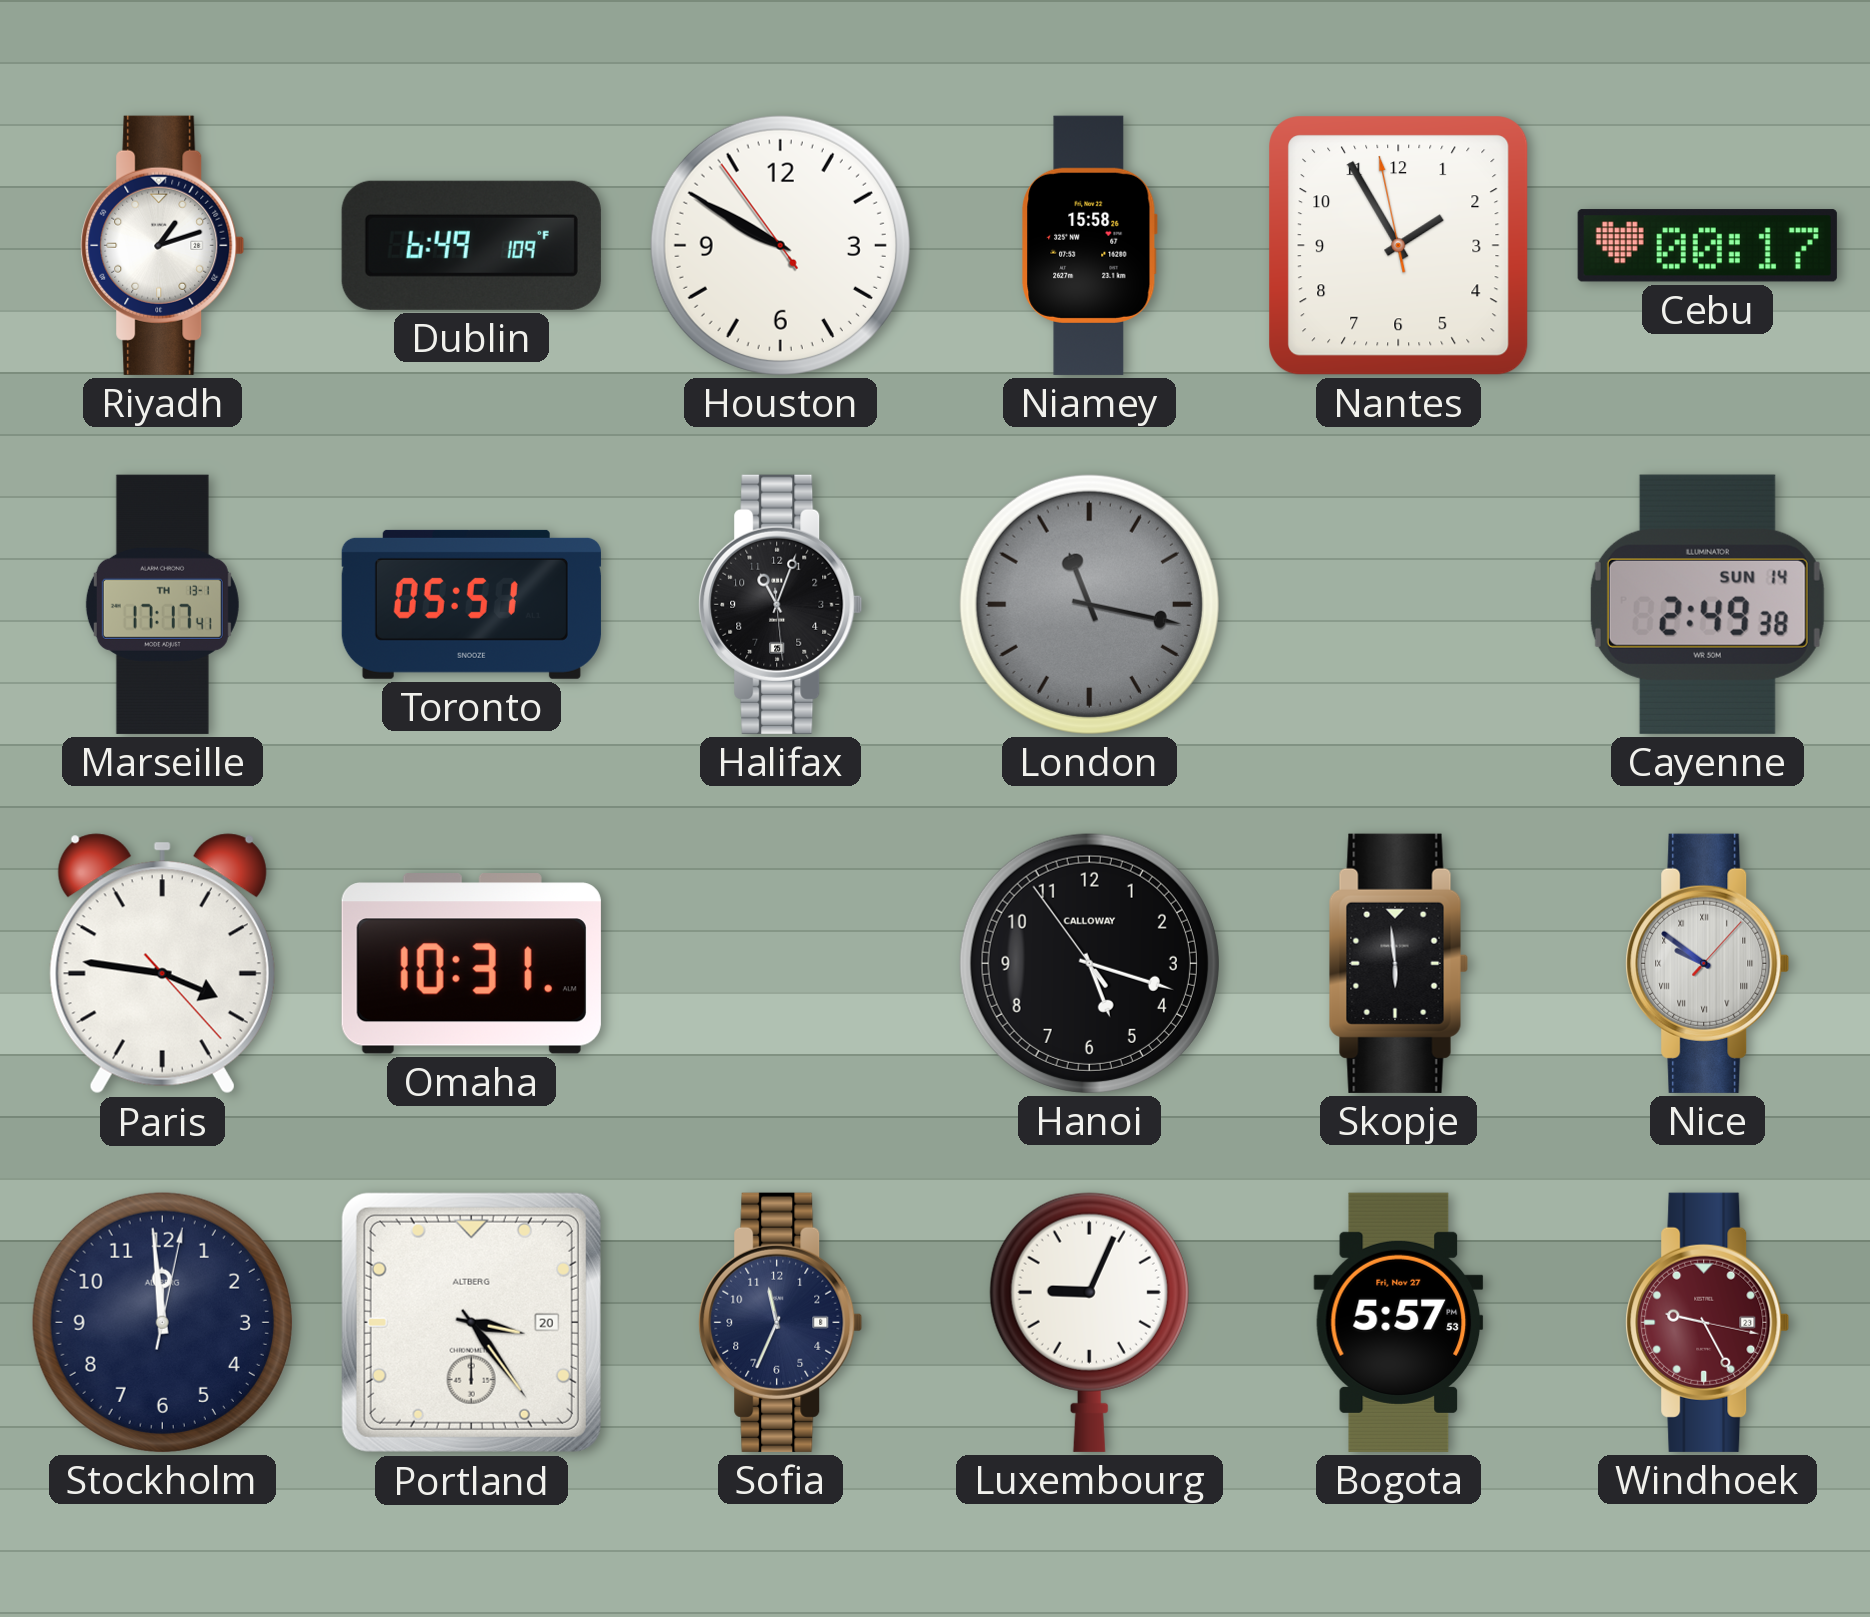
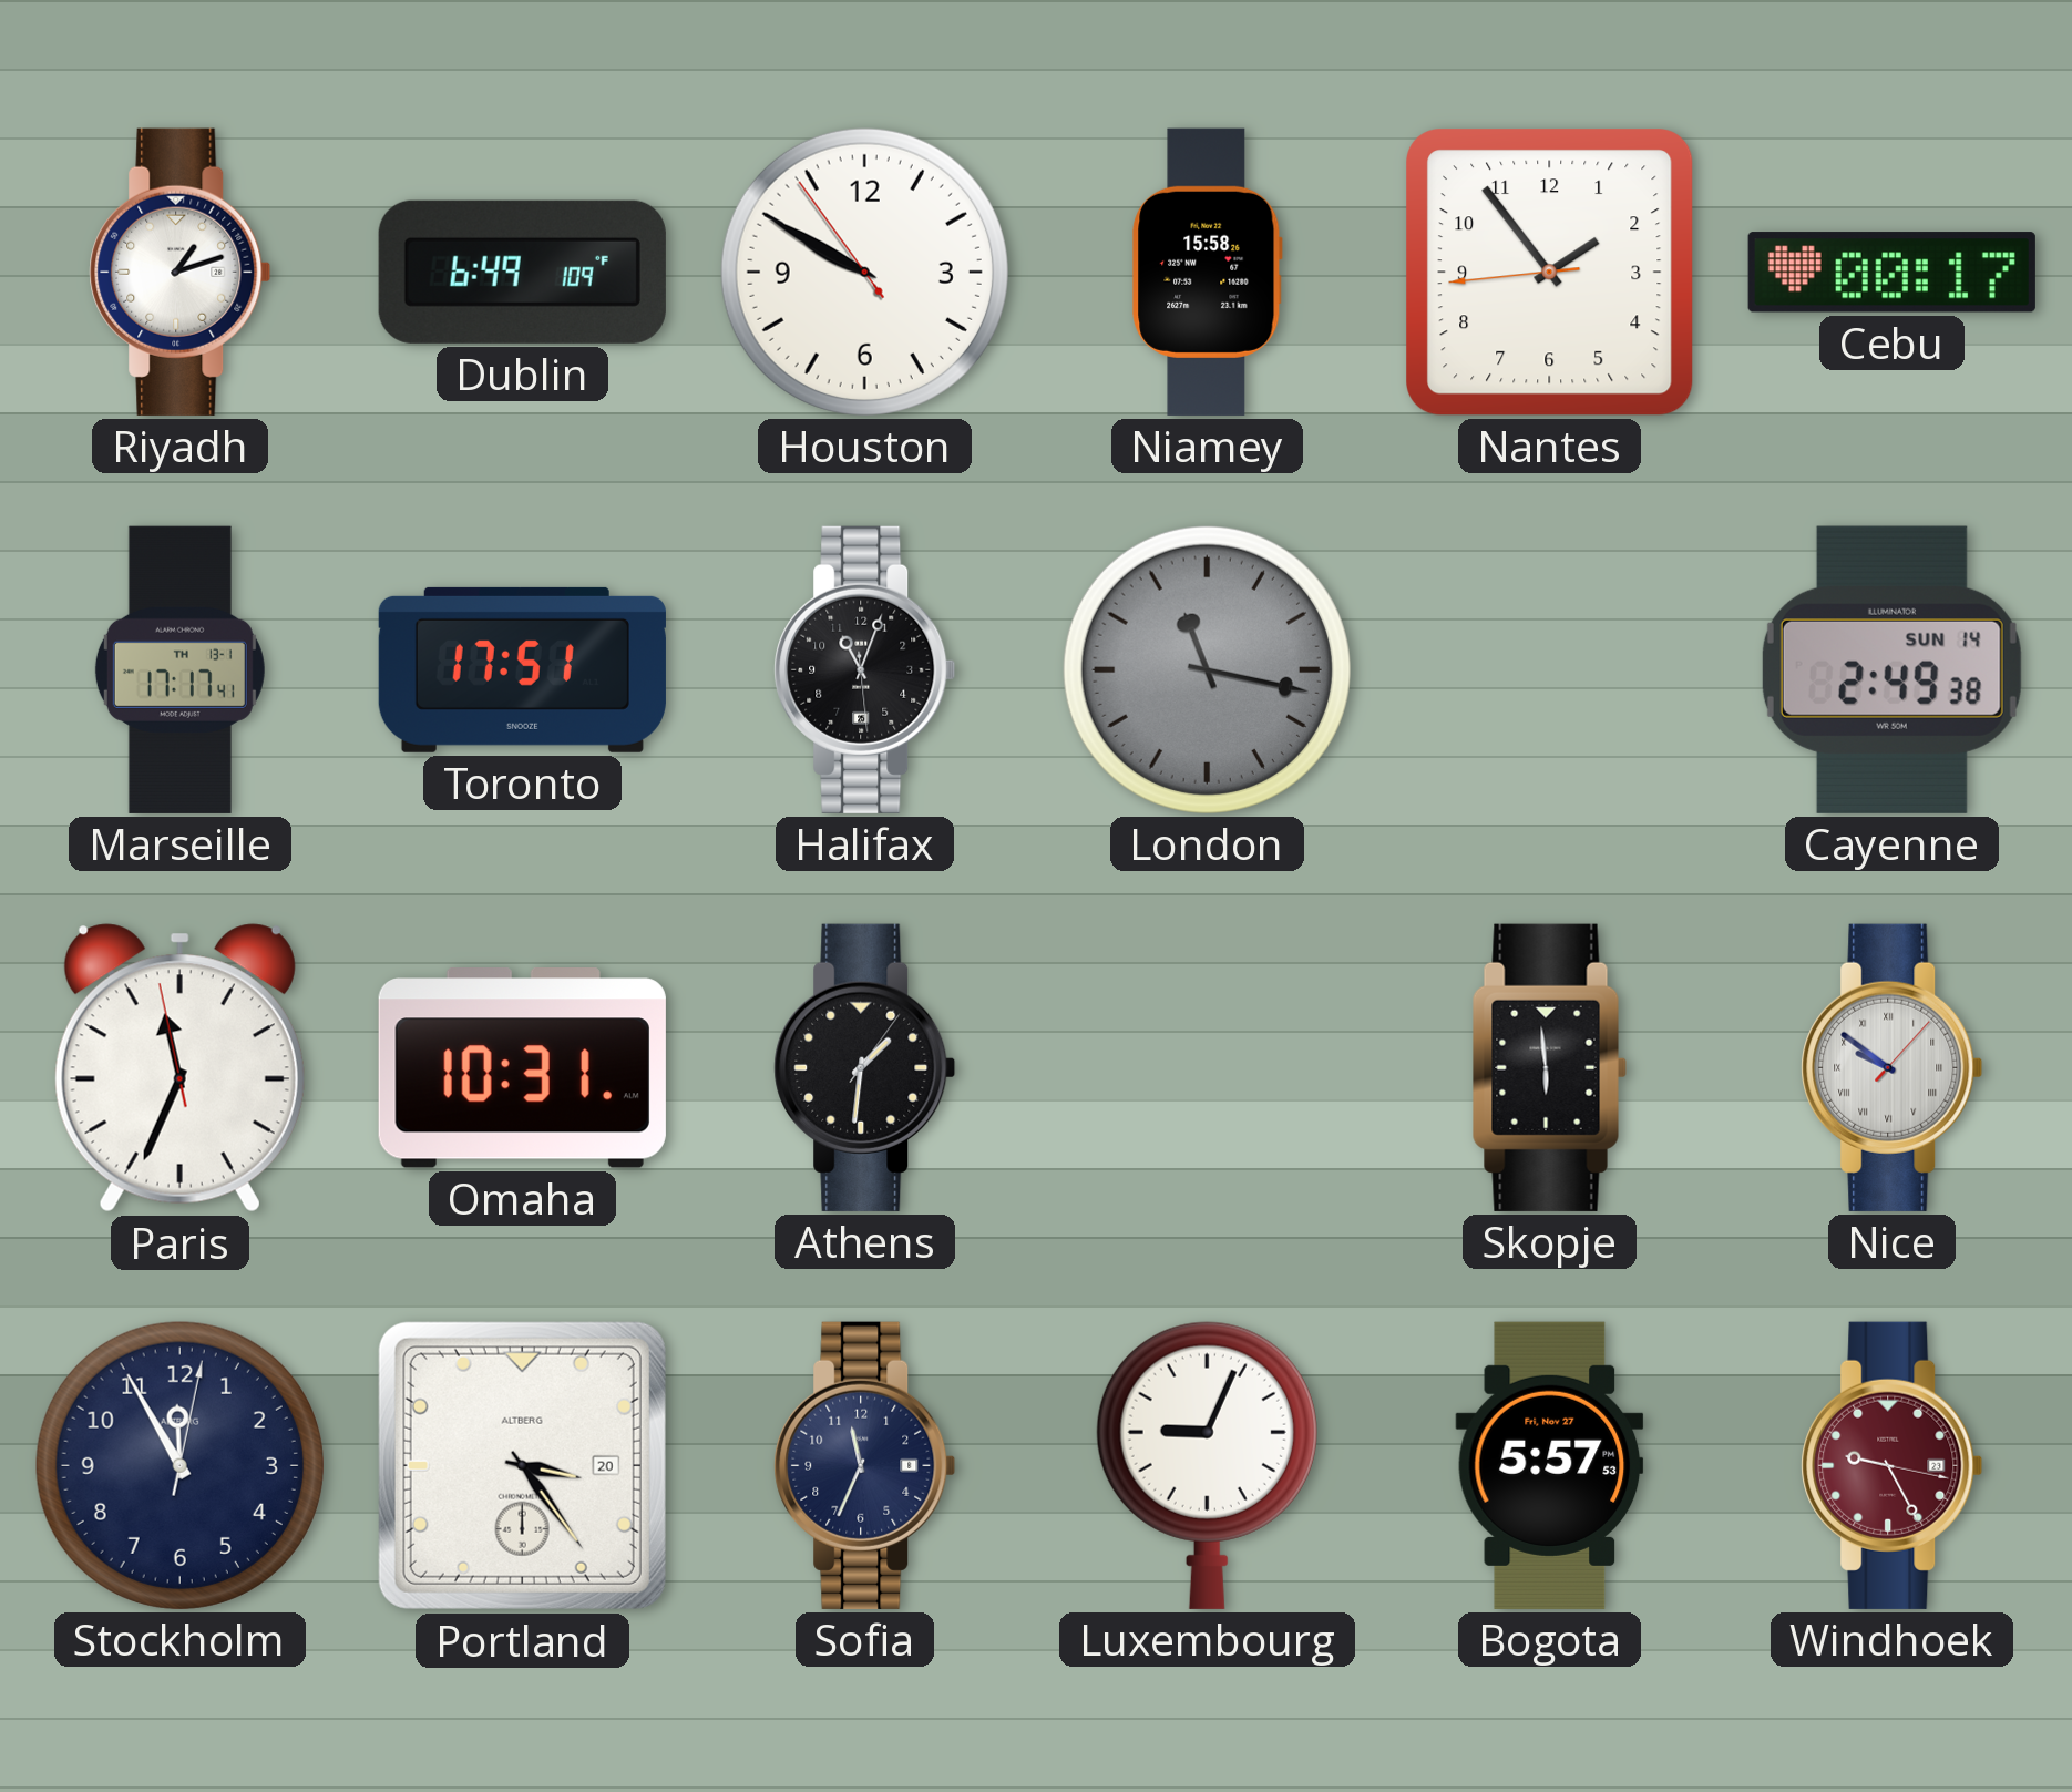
Nantes: 1:54 -> 1:53 (1550, 273)
Toronto: 05:51 -> 17:51 (522, 669)
Paris: 3:46 -> 11:33 (179, 1068)
Athens: none -> 1:31 (865, 1067)
Hanoi: 5:17 -> none (1089, 963)
Stockholm: 11:59 -> 11:55 (179, 1465)
